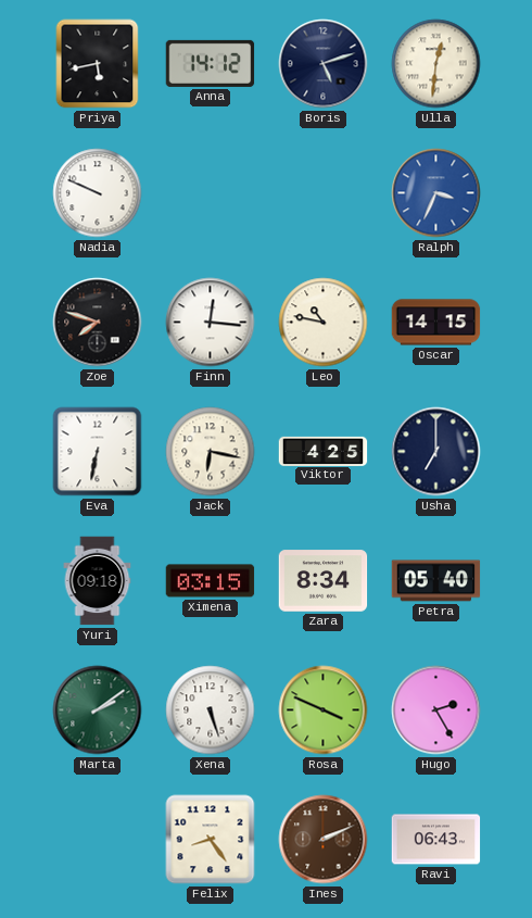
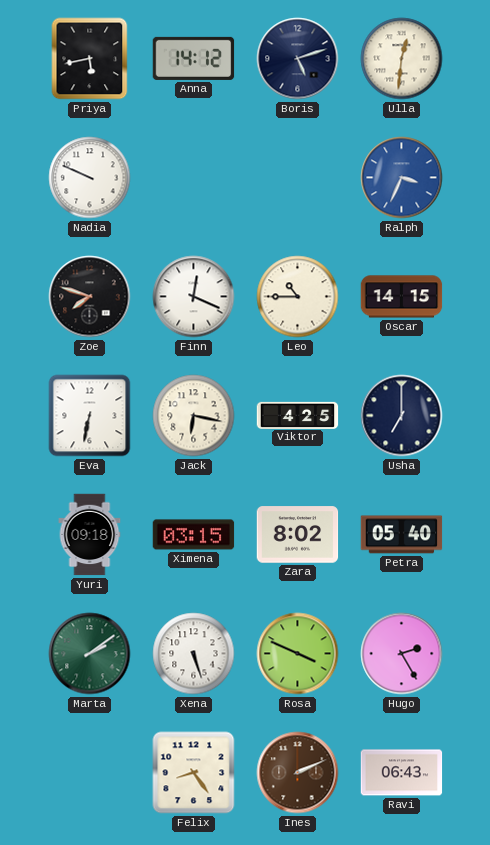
Finn: 12:16 -> 12:19 (194, 297)
Leo: 10:47 -> 10:45 (298, 297)
Zara: 8:34 -> 8:02 (298, 535)
